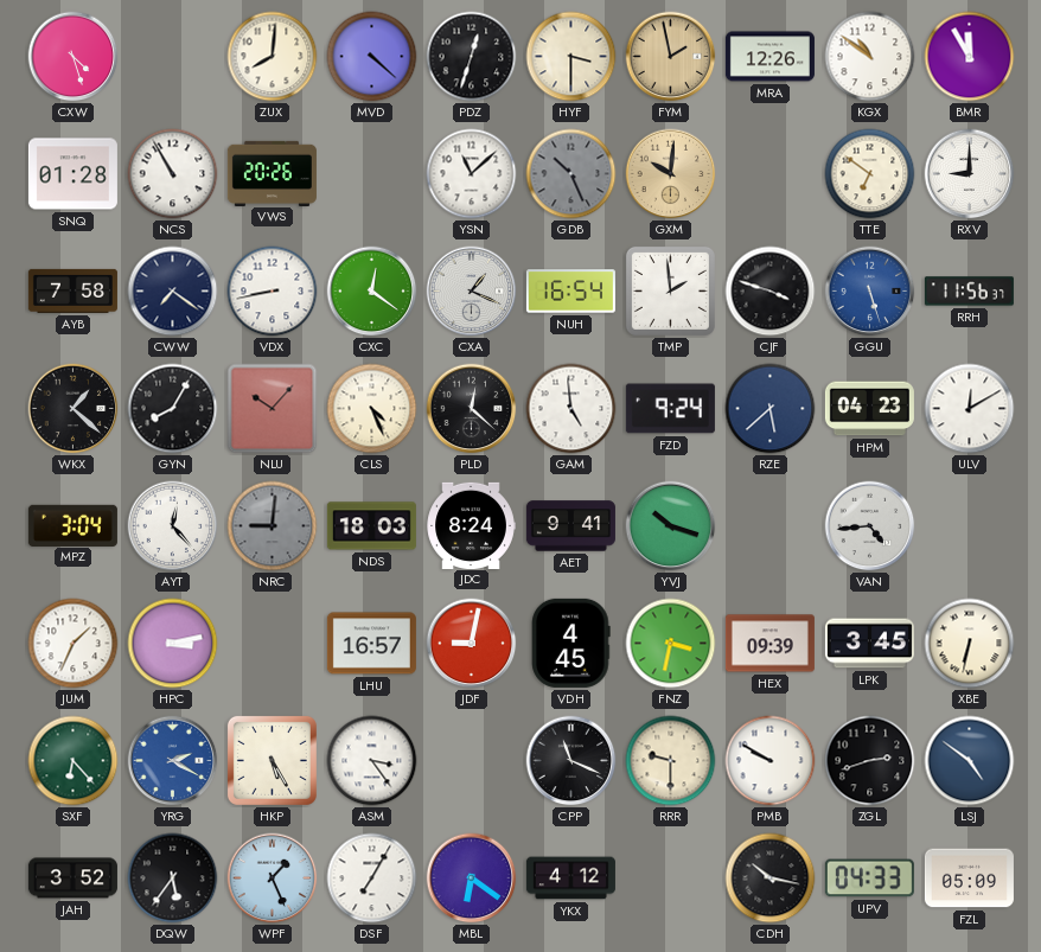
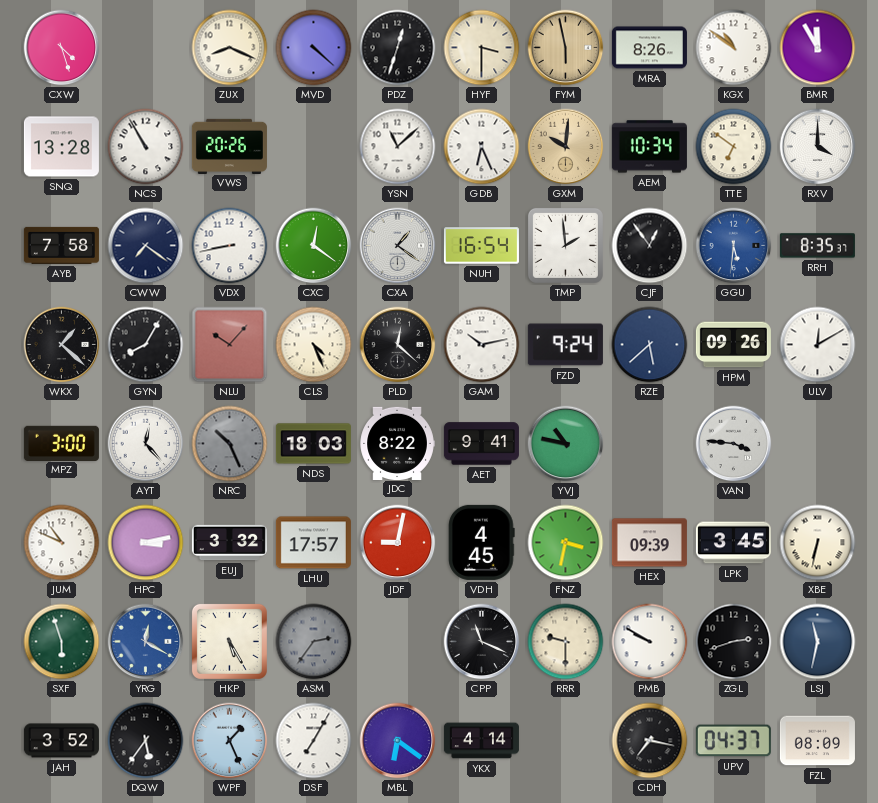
ZUX: 8:01 -> 8:19 (230, 48)
FYM: 1:58 -> 5:58 (566, 48)
MRA: 12:26 -> 8:26 (649, 48)
SNQ: 01:28 -> 13:28 (61, 147)
GDB: 10:26 -> 6:26 (482, 147)
GDB dial: grey -> white (482, 147)
AEM: none -> 10:34 (649, 147)
RXV: 9:00 -> 4:00 (818, 147)
CXA: 1:19 -> 1:21 (398, 246)
CJF: 3:48 -> 12:54 (650, 246)
GGU: 5:27 -> 5:31 (734, 246)
RRH: 11:56 -> 8:35 (817, 246)
GAM: 4:59 -> 10:13 (482, 345)
HPM: 04:23 -> 09:26 (733, 345)
MPZ: 3:04 -> 3:00 (61, 443)
NRC: 9:01 -> 10:26 (230, 444)
JDC: 8:24 -> 8:22 (397, 443)
YVJ: 10:18 -> 10:47 (566, 444)
VAN: 4:44 -> 3:46 (734, 444)
JUM: 1:34 -> 10:49 (62, 543)
EUJ: none -> 3:32 (229, 543)
LHU: 16:57 -> 17:57 (313, 543)
SXF: 6:23 -> 5:57 (62, 642)
YRG: 2:20 -> 12:20 (146, 642)
ASM: 3:24 -> 2:36 (314, 642)
ASM dial: white -> grey (314, 642)
LSJ: 4:51 -> 11:32 (818, 642)
YKX: 4:12 -> 4:14 (481, 741)
CDH: 10:17 -> 7:17 (650, 741)
UPV: 04:33 -> 04:37 (733, 741)
FZL: 05:09 -> 08:09 (817, 741)
